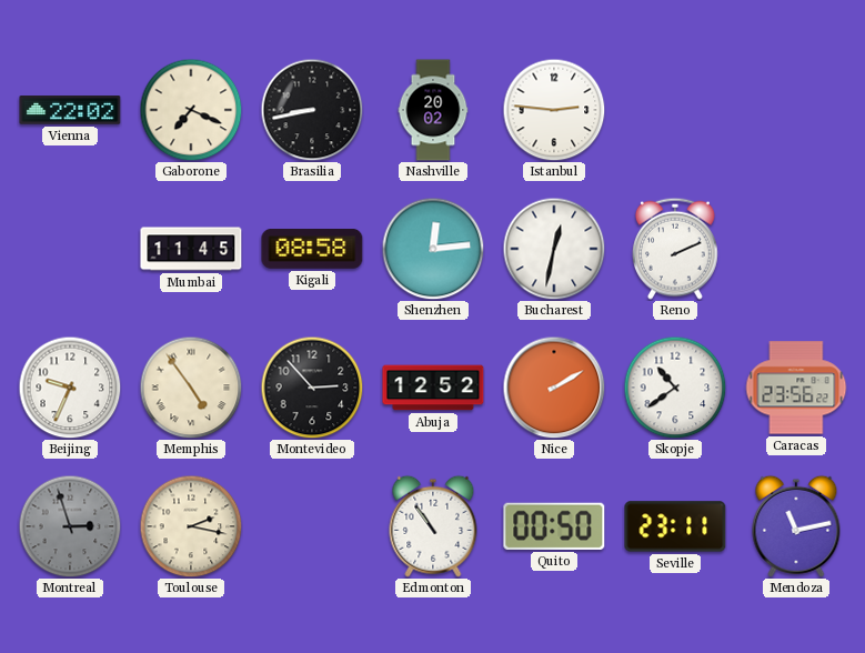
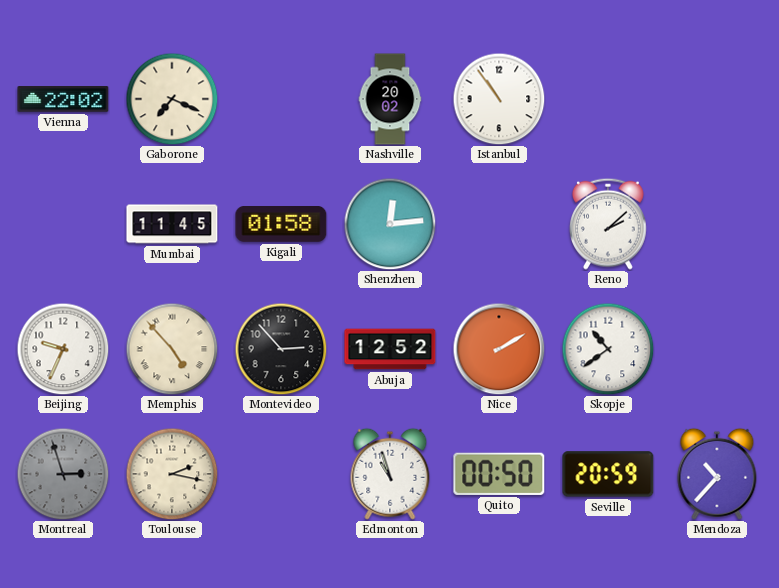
Brasilia: 8:43 -> none (312, 110)
Istanbul: 2:46 -> 10:54 (499, 99)
Kigali: 08:58 -> 01:58 (281, 225)
Bucharest: 12:32 -> none (554, 249)
Reno: 2:11 -> 2:08 (608, 224)
Memphis: 4:54 -> 4:53 (172, 349)
Caracas: 23:56 -> none (796, 388)
Edmonton: 10:54 -> 10:57 (390, 474)
Seville: 23:11 -> 20:59 (608, 474)
Mendoza: 11:13 -> 10:37 (717, 474)
